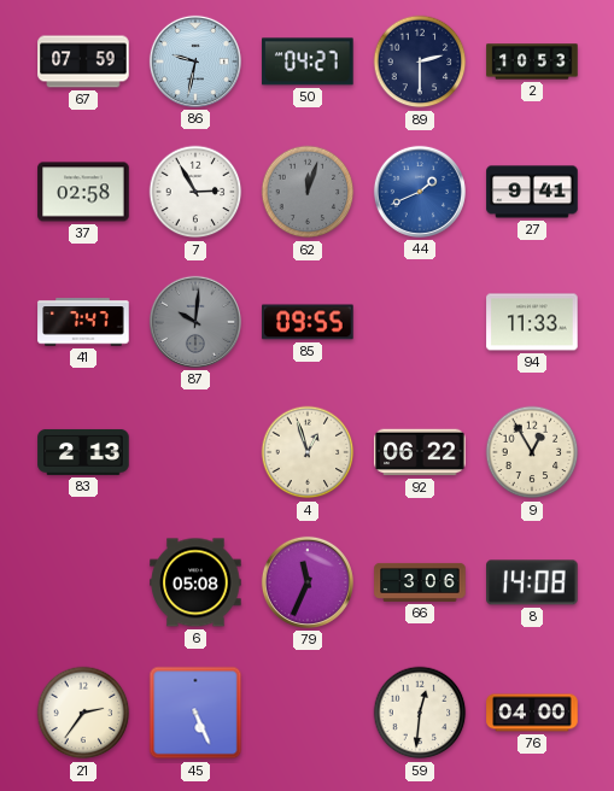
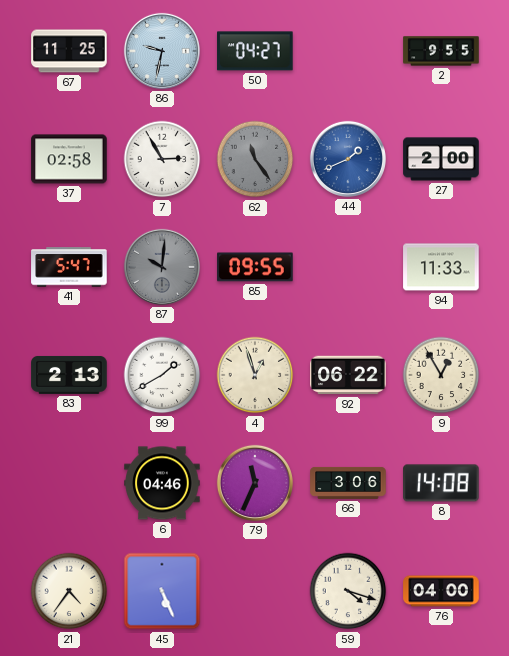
67: 07:59 -> 11:25 (69, 51)
89: 2:30 -> none (420, 61)
2: 10:53 -> 9:55 (441, 51)
62: 12:03 -> 11:24 (255, 159)
27: 9:41 -> 2:00 (441, 159)
41: 7:47 -> 5:47 (69, 267)
99: none -> 1:40 (162, 375)
6: 05:08 -> 04:46 (162, 483)
21: 2:36 -> 4:36 (69, 591)
59: 12:31 -> 4:18 (348, 591)
